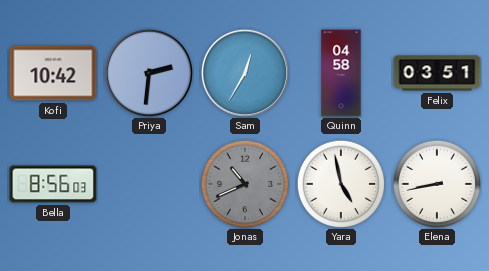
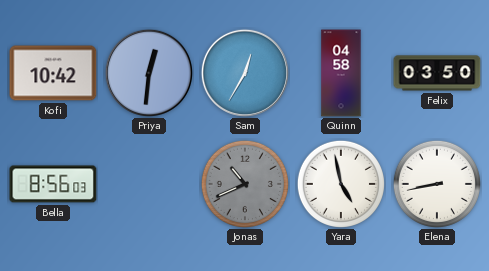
Priya: 2:31 -> 12:31 (149, 73)
Felix: 03:51 -> 03:50 (437, 73)
